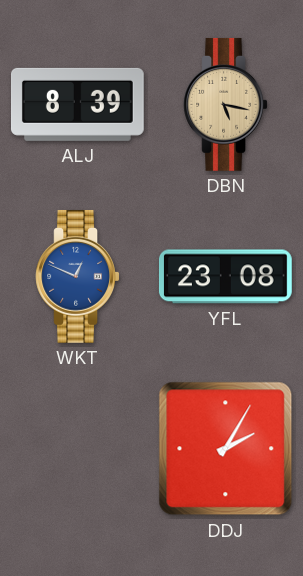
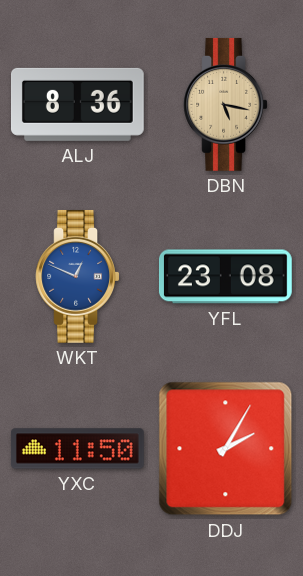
ALJ: 8:39 -> 8:36 (77, 104)
YXC: none -> 11:50 (77, 449)
